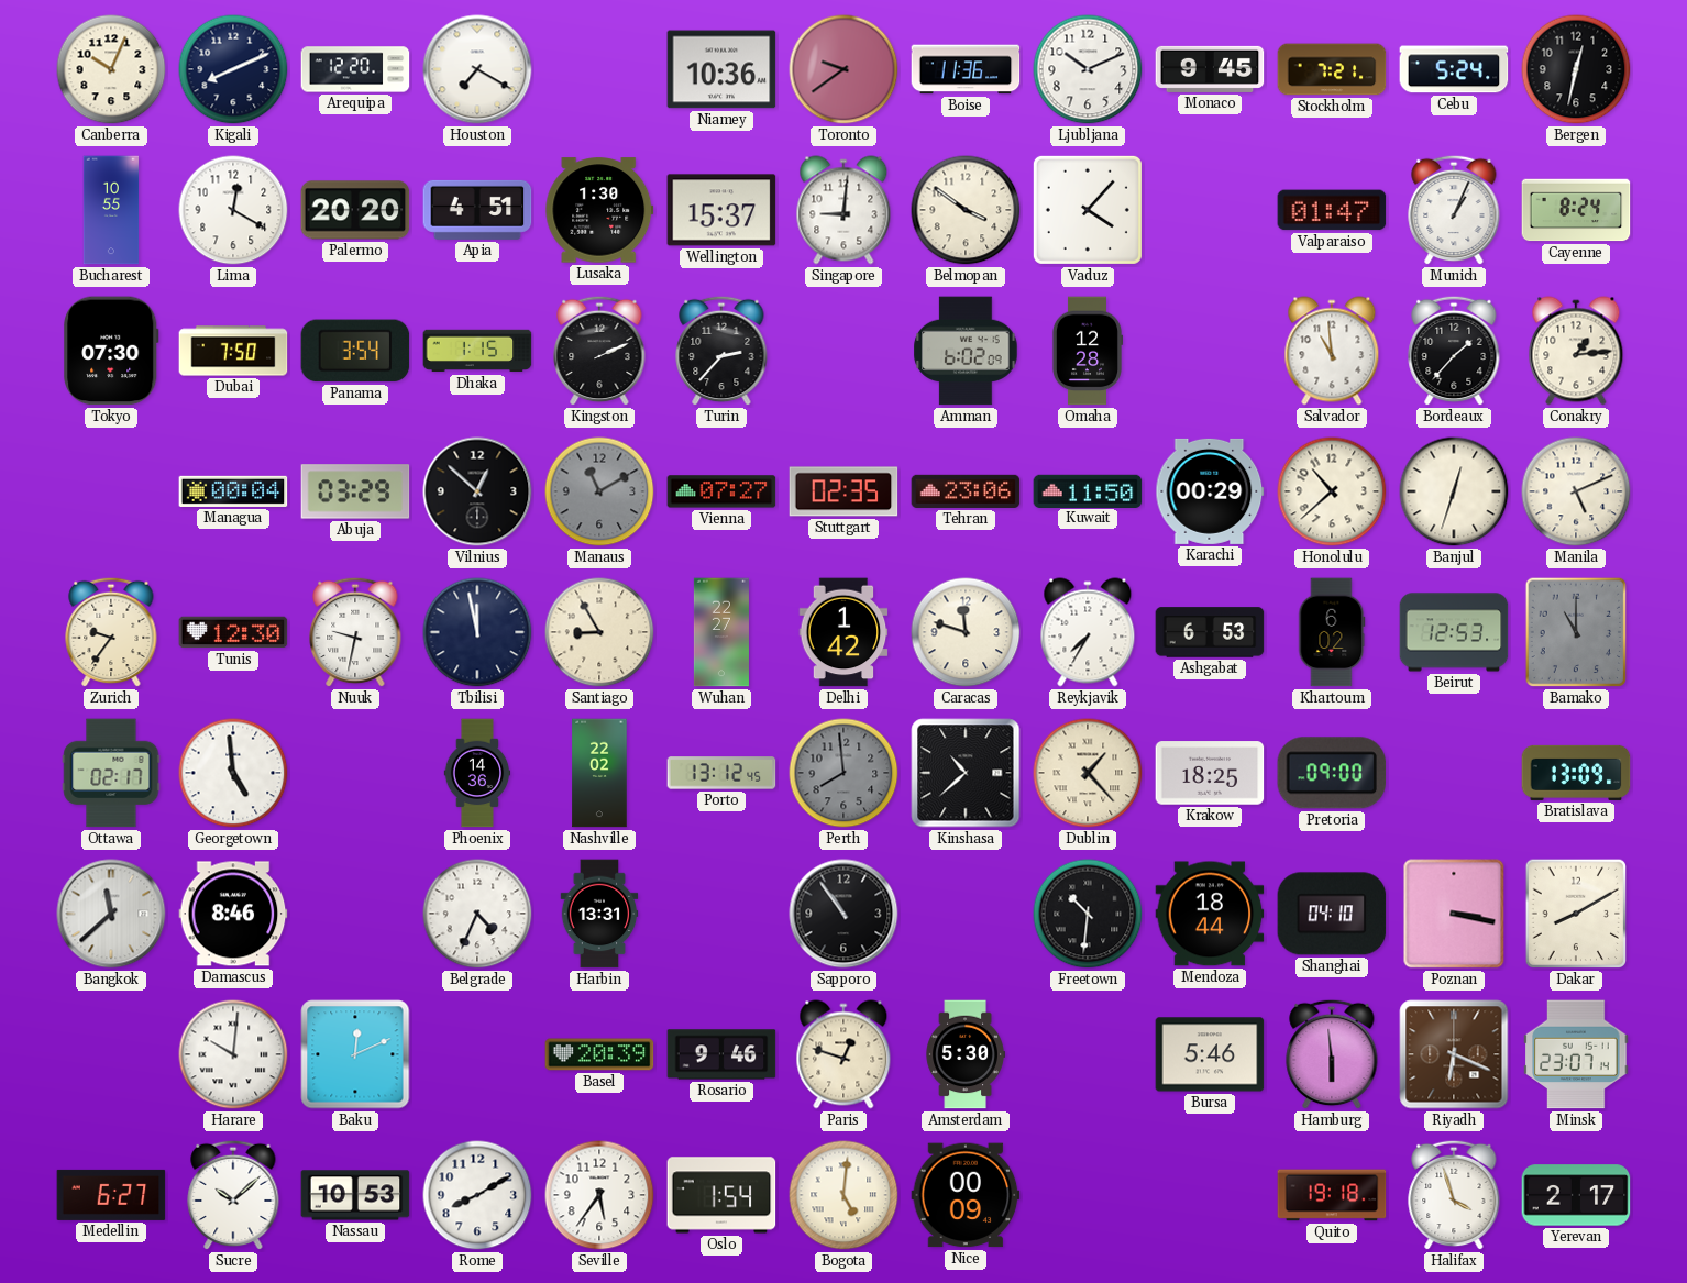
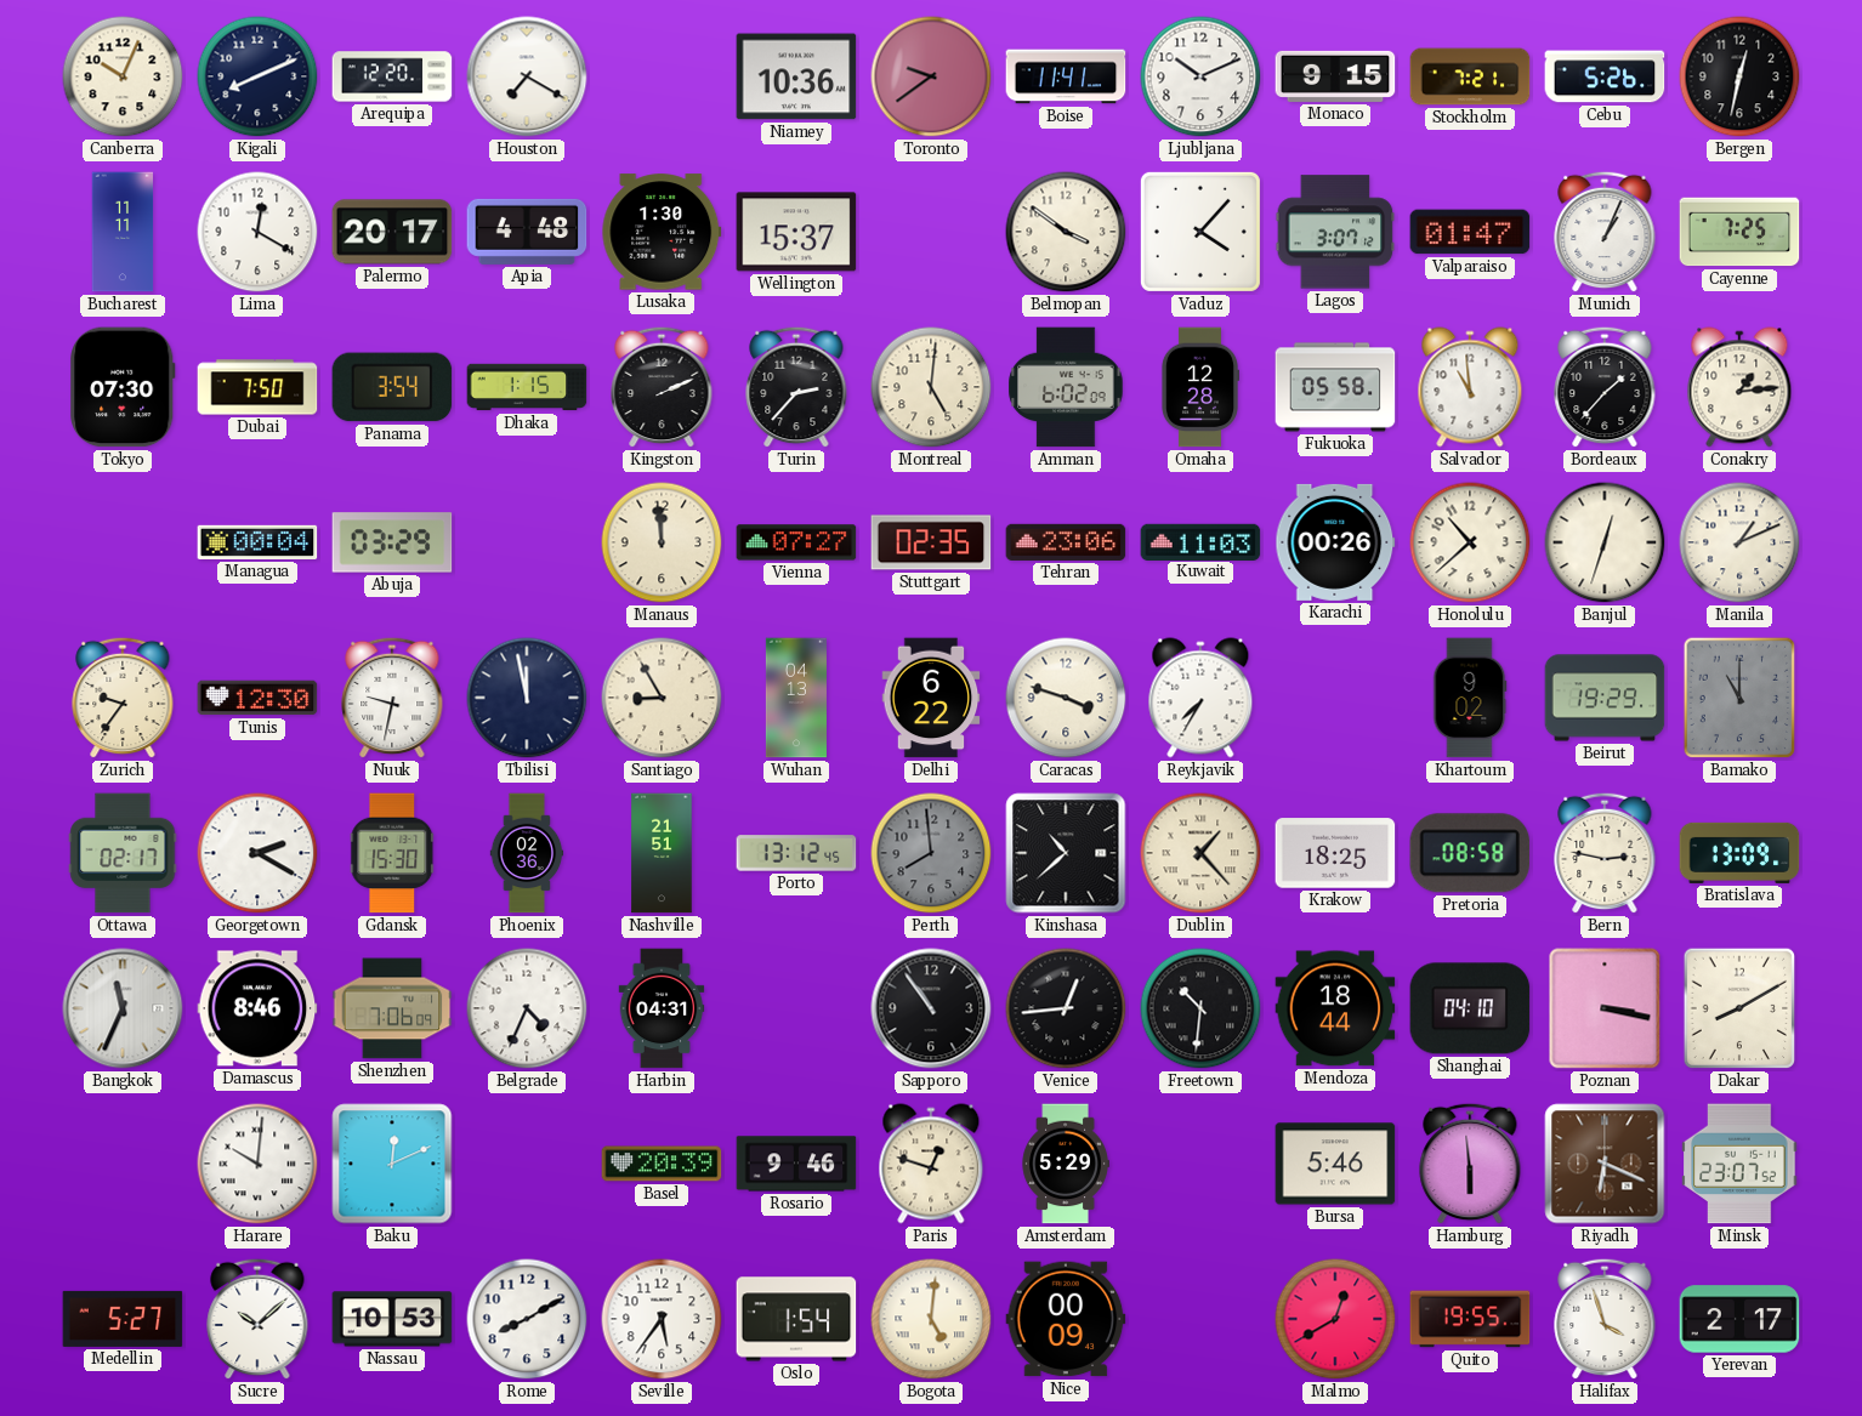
Boise: 11:36 -> 11:41 (1066, 76)
Monaco: 9:45 -> 9:15 (1335, 76)
Cebu: 5:24 -> 5:26 (1605, 76)
Bucharest: 10:55 -> 11:11 (123, 232)
Palermo: 20:20 -> 20:17 (392, 232)
Apia: 4:51 -> 4:48 (527, 232)
Singapore: 9:01 -> none (843, 210)
Lagos: none -> 3:07 (1335, 232)
Cayenne: 8:24 -> 7:25 (1739, 232)
Montreal: none -> 5:01 (931, 387)
Fukuoka: none -> 05:58 (1335, 387)
Vilnius: 12:52 -> none (477, 491)
Manaus: 11:10 -> 11:59 (662, 542)
Manaus dial: grey -> cream (662, 542)
Kuwait: 11:50 -> 11:03 (1200, 541)
Karachi: 00:29 -> 00:26 (1335, 542)
Manila: 5:11 -> 1:11 (1739, 542)
Wuhan: 22:27 -> 04:13 (796, 698)
Delhi: 1:42 -> 6:22 (931, 698)
Caracas: 11:48 -> 3:48 (1066, 698)
Ashgabat: 6:53 -> none (1210, 632)
Khartoum: 6:02 -> 9:02 (1470, 698)
Beirut: 12:53 -> 19:29 (1605, 698)
Georgetown: 4:59 -> 2:20 (257, 853)
Gdansk: none -> 15:30 (392, 853)
Phoenix: 14:36 -> 02:36 (527, 853)
Nashville: 22:02 -> 21:51 (662, 853)
Pretoria: 09:00 -> 08:58 (1470, 853)
Bern: none -> 2:47 (1605, 853)
Bangkok: 11:38 -> 11:34 (123, 1008)
Shenzhen: none -> 7:06 (392, 1008)
Harbin: 13:31 -> 04:31 (662, 1008)
Venice: none -> 12:44 (1066, 1008)
Amsterdam: 5:30 -> 5:29 (1066, 1164)
Minsk: 23:07:14 -> 23:07:52 (1739, 1164)
Medellin: 6:27 -> 5:27 (123, 1319)
Malmo: none -> 12:40 (1335, 1319)
Quito: 19:18 -> 19:55 (1470, 1319)
